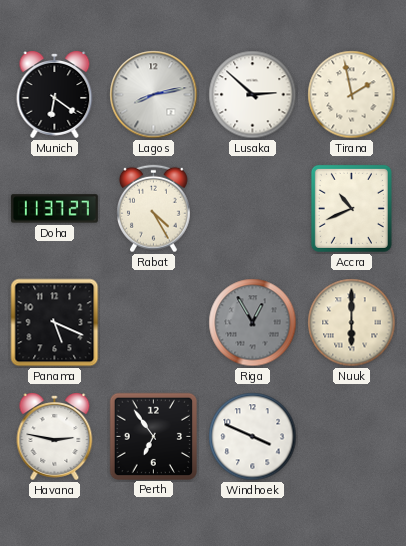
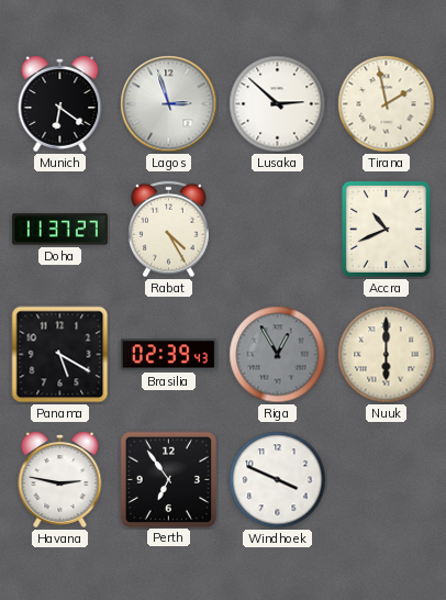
Lagos: 8:13 -> 2:57 (169, 104)
Panama: 5:19 -> 5:20 (60, 355)
Brasilia: none -> 02:39 (168, 355)
